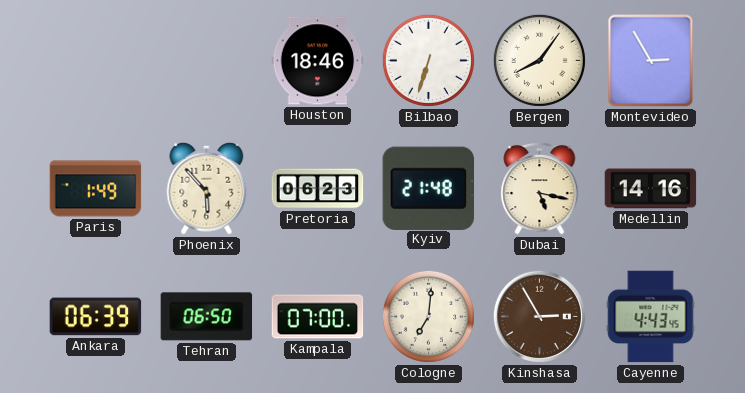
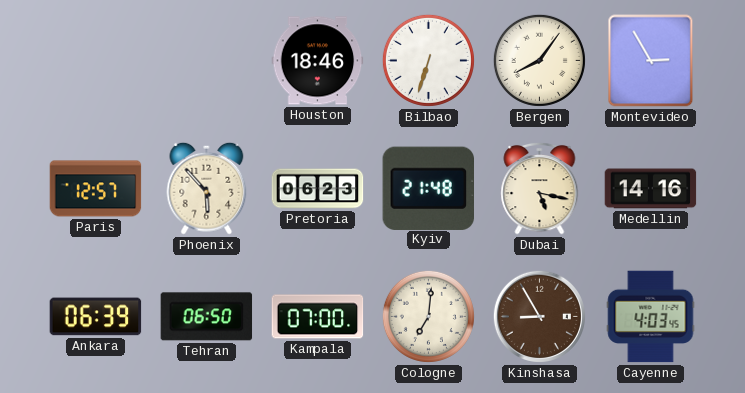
Paris: 1:49 -> 12:57 (96, 189)
Kinshasa: 2:55 -> 8:55 (539, 316)
Cayenne: 4:43 -> 4:03 (651, 317)
